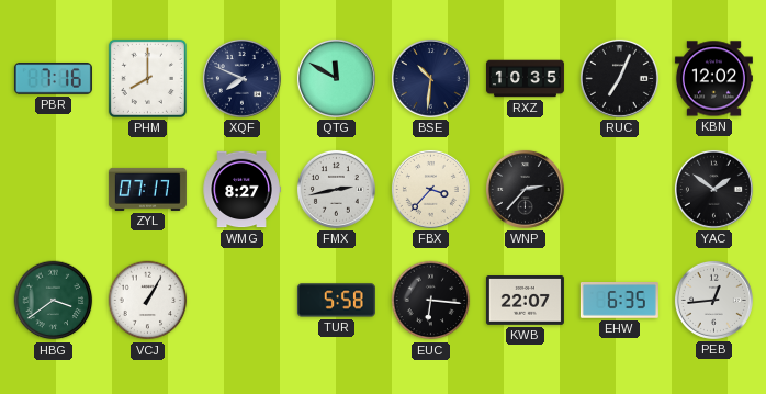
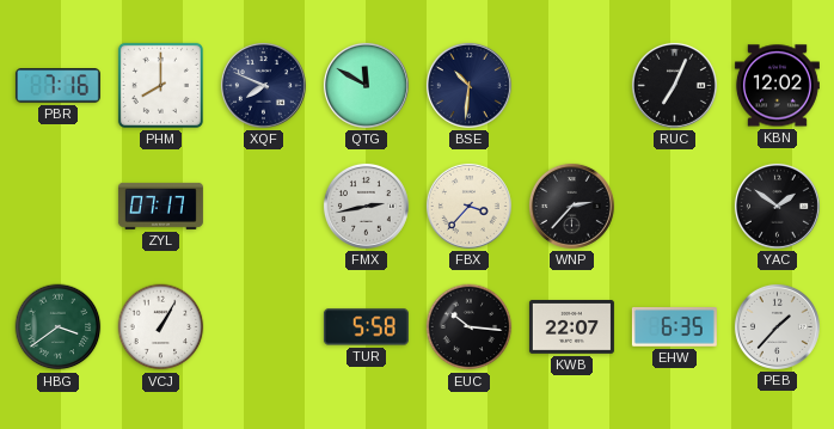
RXZ: 10:35 -> none (525, 79)
WMG: 8:27 -> none (241, 190)
EUC: 6:16 -> 10:16 (470, 327)
PEB: 12:44 -> 1:37 (777, 326)
